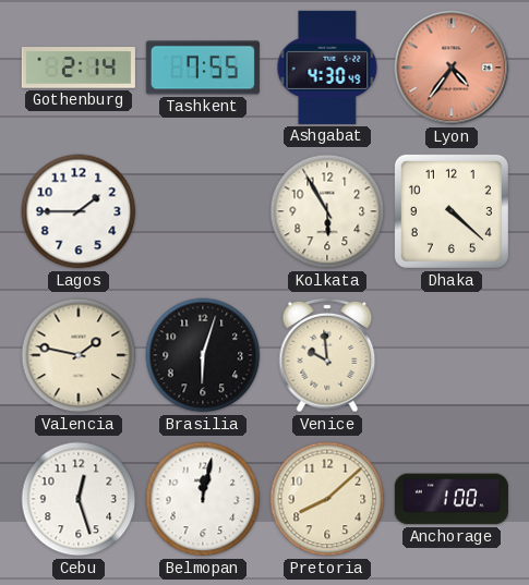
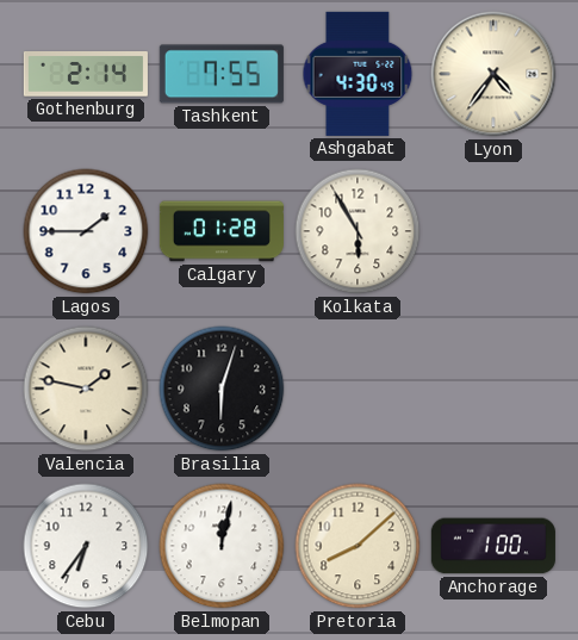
Lyon dial: salmon -> cream (493, 74)
Calgary: none -> 01:28 (222, 231)
Dhaka: 4:22 -> none (452, 211)
Venice: 9:59 -> none (327, 355)
Cebu: 12:27 -> 6:36 (86, 546)
